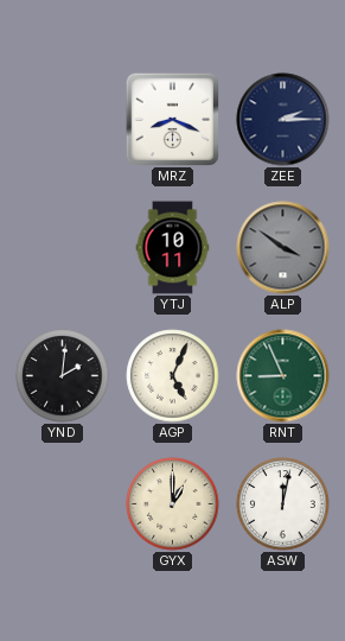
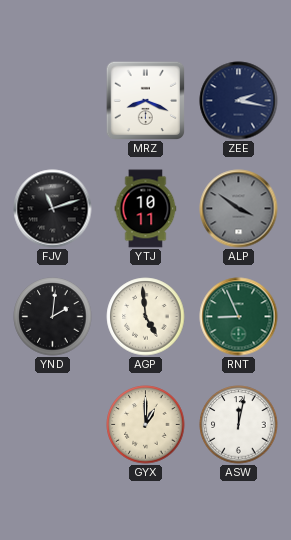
ZEE: 2:15 -> 2:17 (239, 101)
FJV: none -> 11:12 (53, 209)
AGP: 5:04 -> 4:59 (146, 317)
